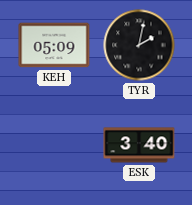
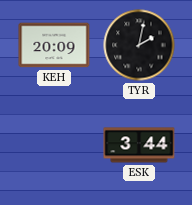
KEH: 05:09 -> 20:09 (54, 45)
ESK: 3:40 -> 3:44 (139, 145)
